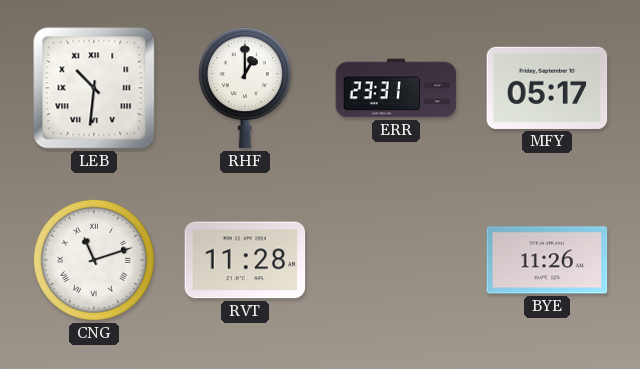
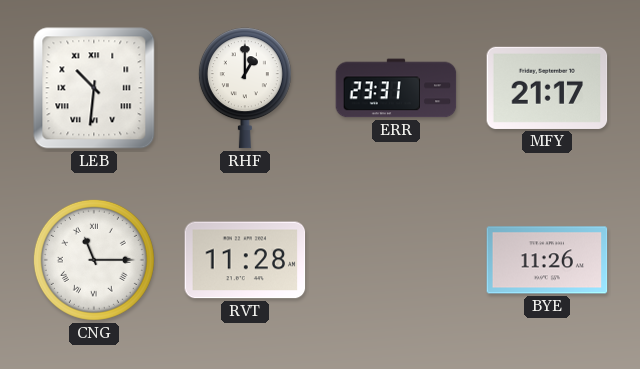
MFY: 05:17 -> 21:17 (547, 88)
CNG: 11:12 -> 11:15 (94, 260)
